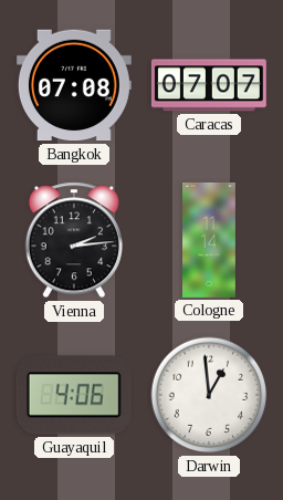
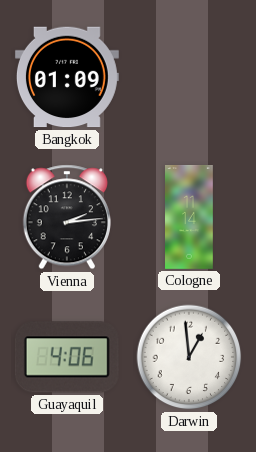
Bangkok: 07:08 -> 01:09 (67, 77)
Caracas: 07:07 -> none (209, 85)
